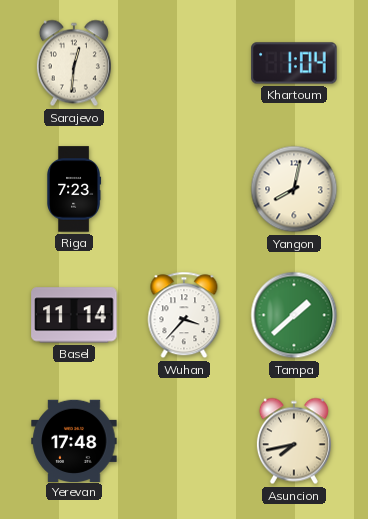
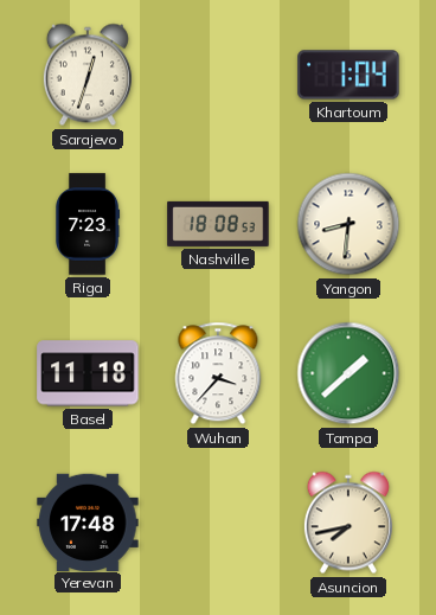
Sarajevo: 12:31 -> 12:33 (88, 75)
Nashville: none -> 18:08 (218, 224)
Yangon: 8:02 -> 8:31 (348, 224)
Basel: 11:14 -> 11:18 (88, 373)
